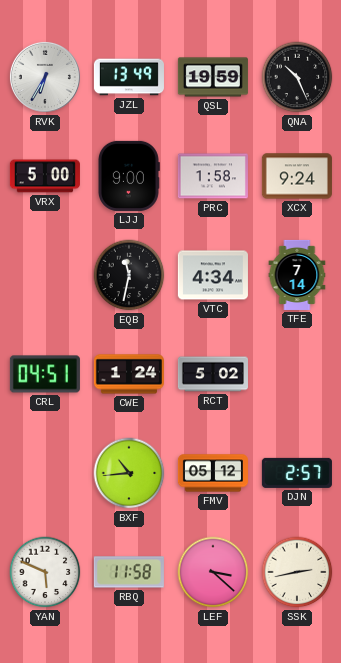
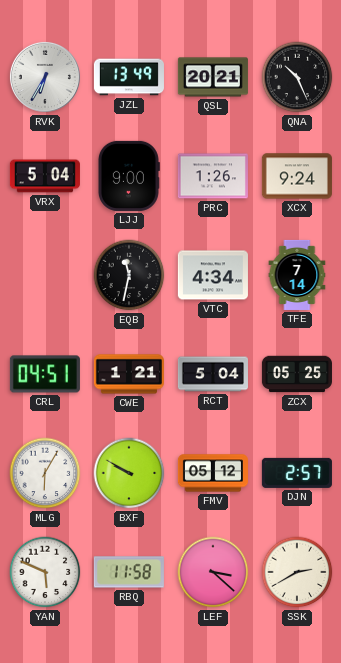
QSL: 19:59 -> 20:21 (213, 77)
VRX: 5:00 -> 5:04 (45, 176)
PRC: 1:58 -> 1:26 (213, 176)
CWE: 1:24 -> 1:21 (129, 374)
RCT: 5:02 -> 5:04 (213, 374)
ZCX: none -> 05:25 (297, 374)
MLG: none -> 6:05 (45, 473)
BXF: 10:44 -> 9:50 (129, 473)
SSK: 2:43 -> 2:40 (297, 572)
